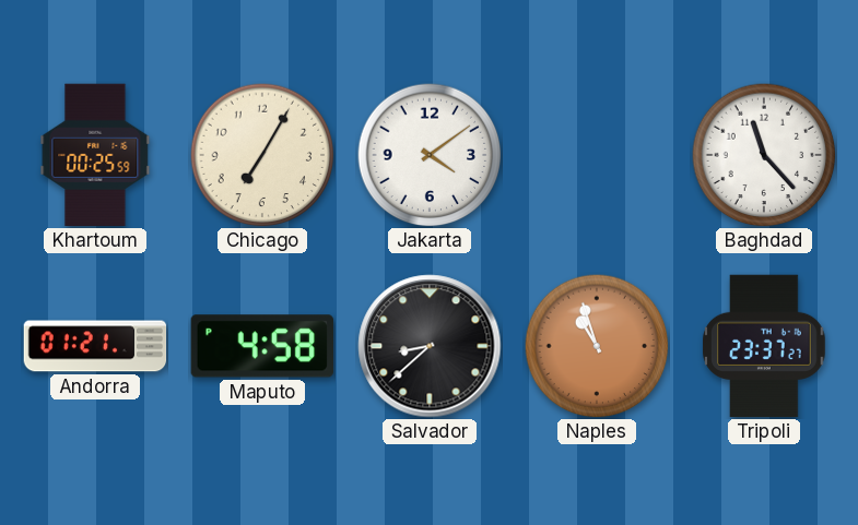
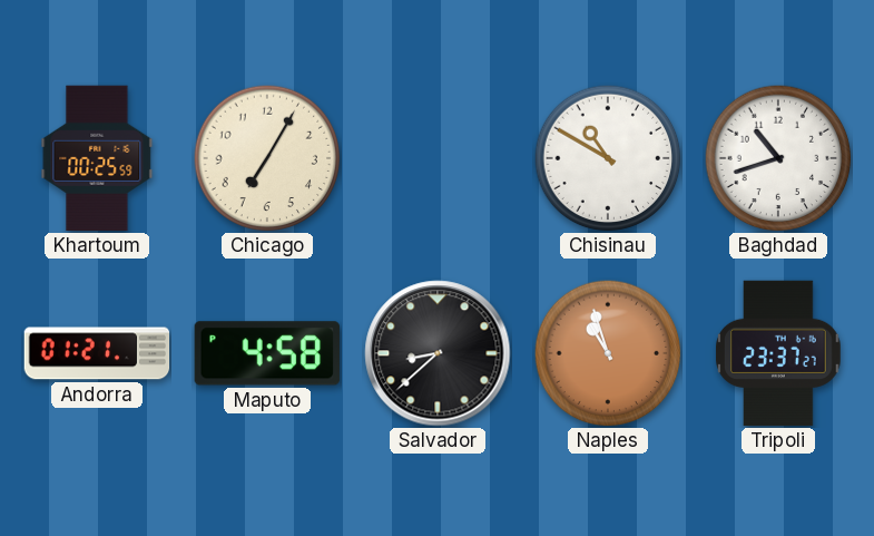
Jakarta: 4:09 -> none (430, 155)
Chisinau: none -> 10:50 (608, 158)
Baghdad: 11:23 -> 10:42 (778, 158)
